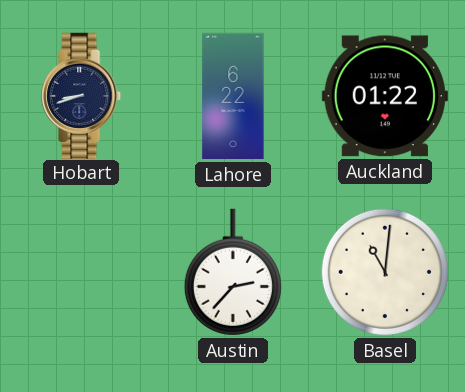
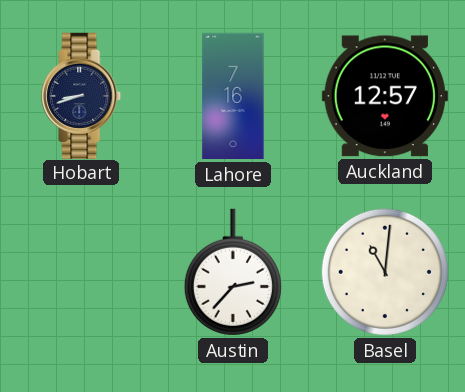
Lahore: 6:22 -> 7:16 (233, 96)
Auckland: 01:22 -> 12:57 (385, 96)
